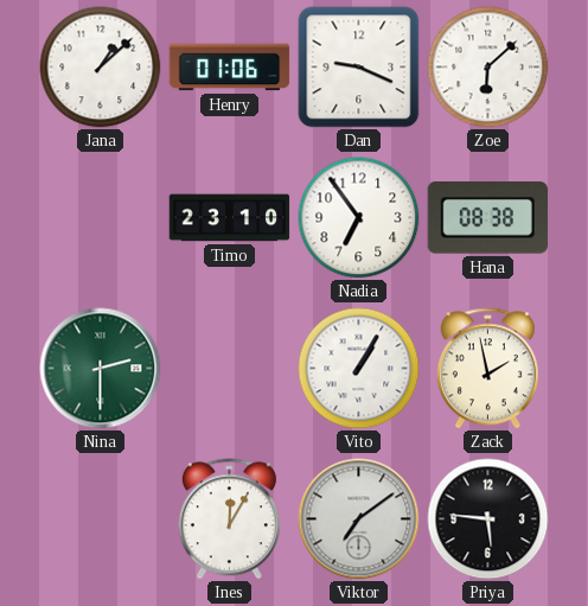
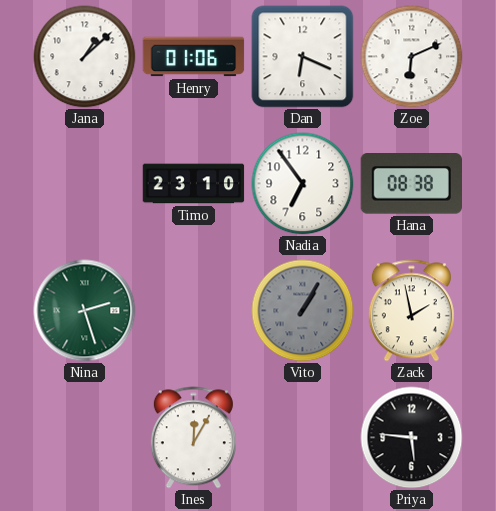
Dan: 9:19 -> 6:19 (303, 57)
Zoe: 6:08 -> 6:11 (412, 57)
Nina: 2:30 -> 2:27 (85, 311)
Vito dial: white -> grey (303, 311)
Viktor: 7:09 -> none (359, 519)
